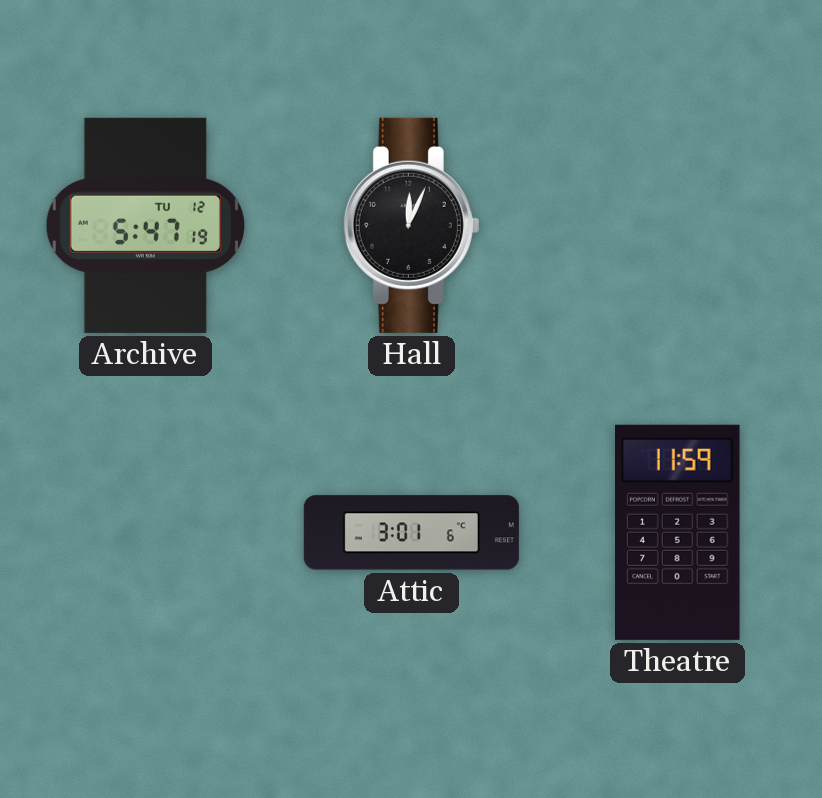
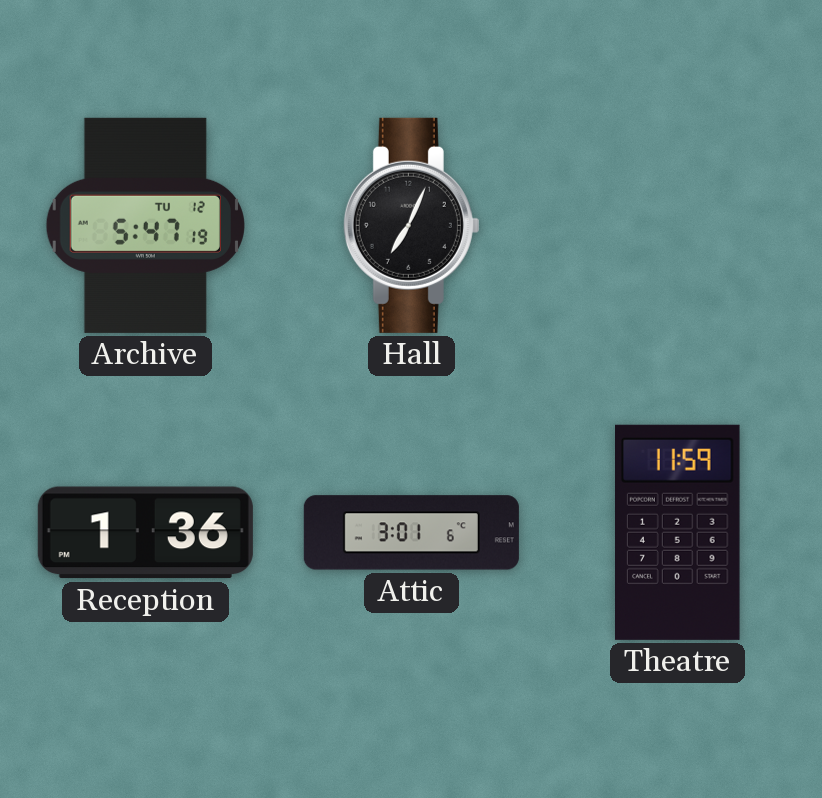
Hall: 12:04 -> 7:04 (411, 225)
Reception: none -> 1:36 (145, 533)
